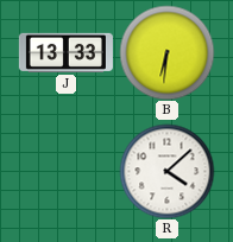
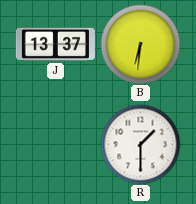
J: 13:33 -> 13:37 (55, 44)
R: 4:08 -> 1:30 (140, 144)
